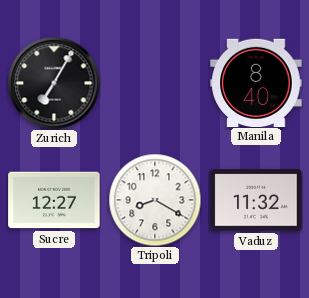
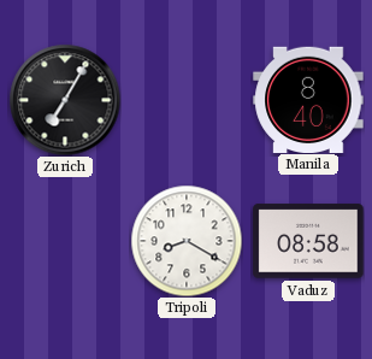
Sucre: 12:27 -> none (54, 200)
Vaduz: 11:32 -> 08:58 (308, 241)
